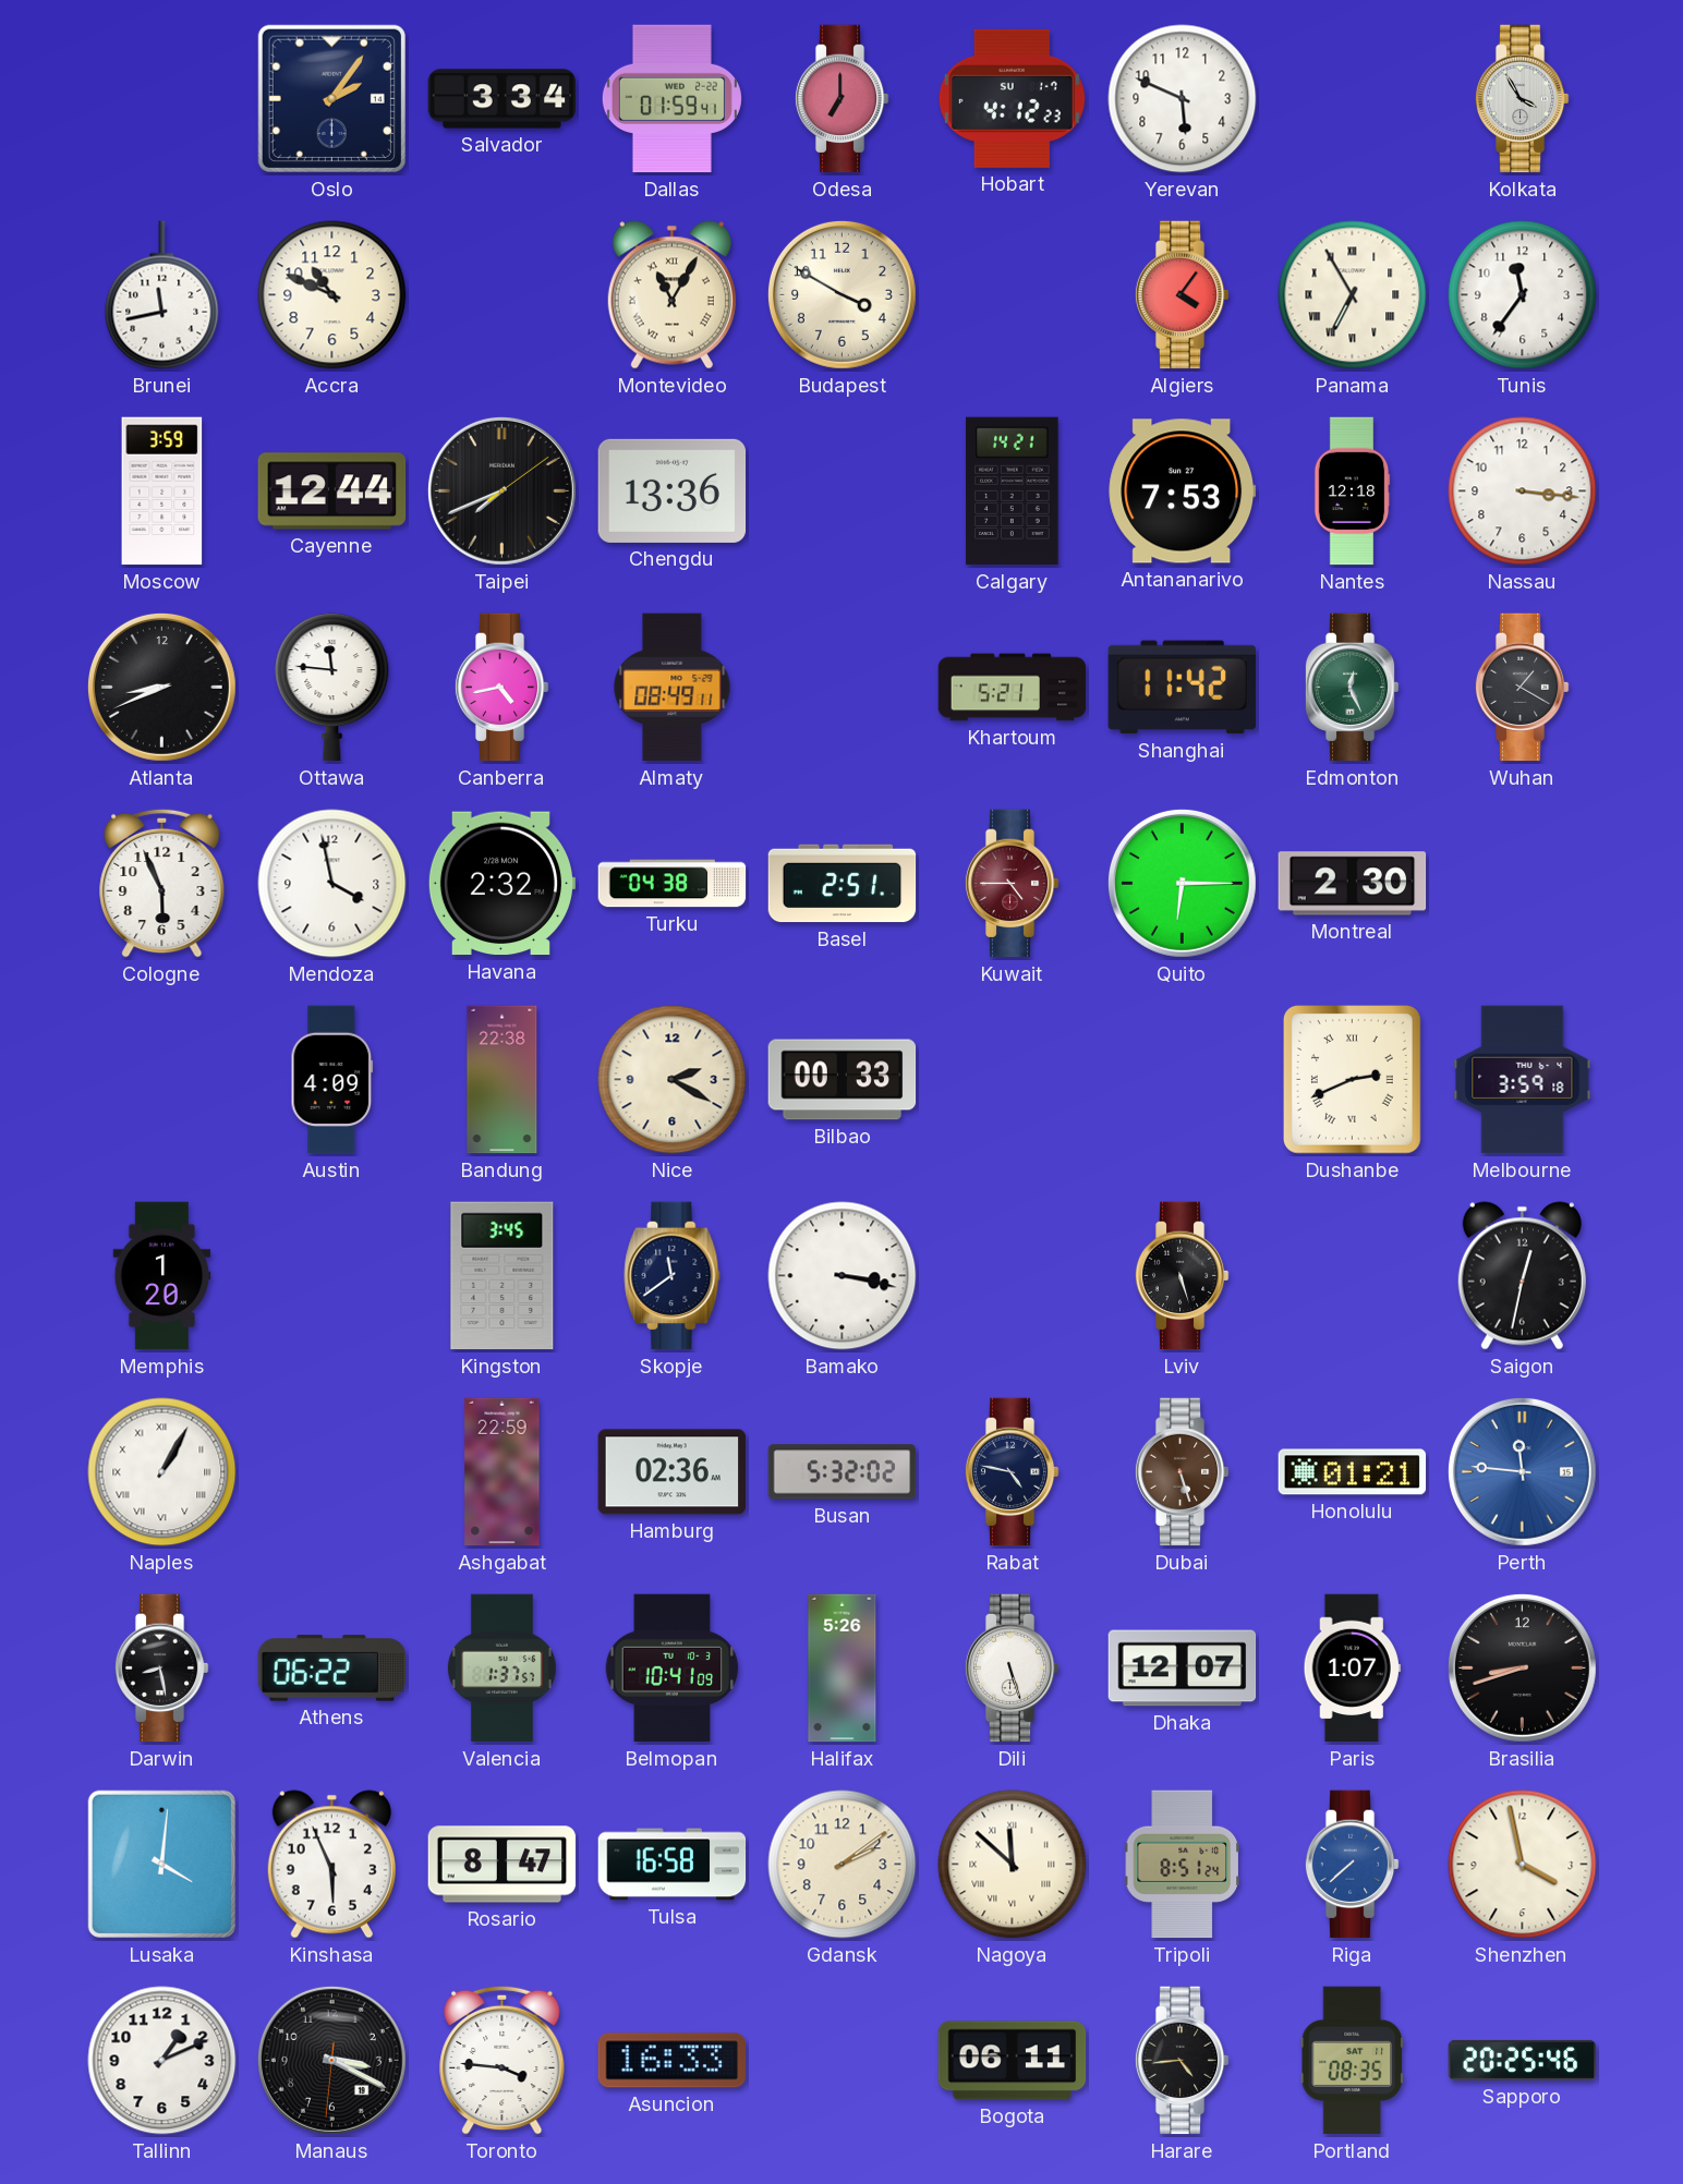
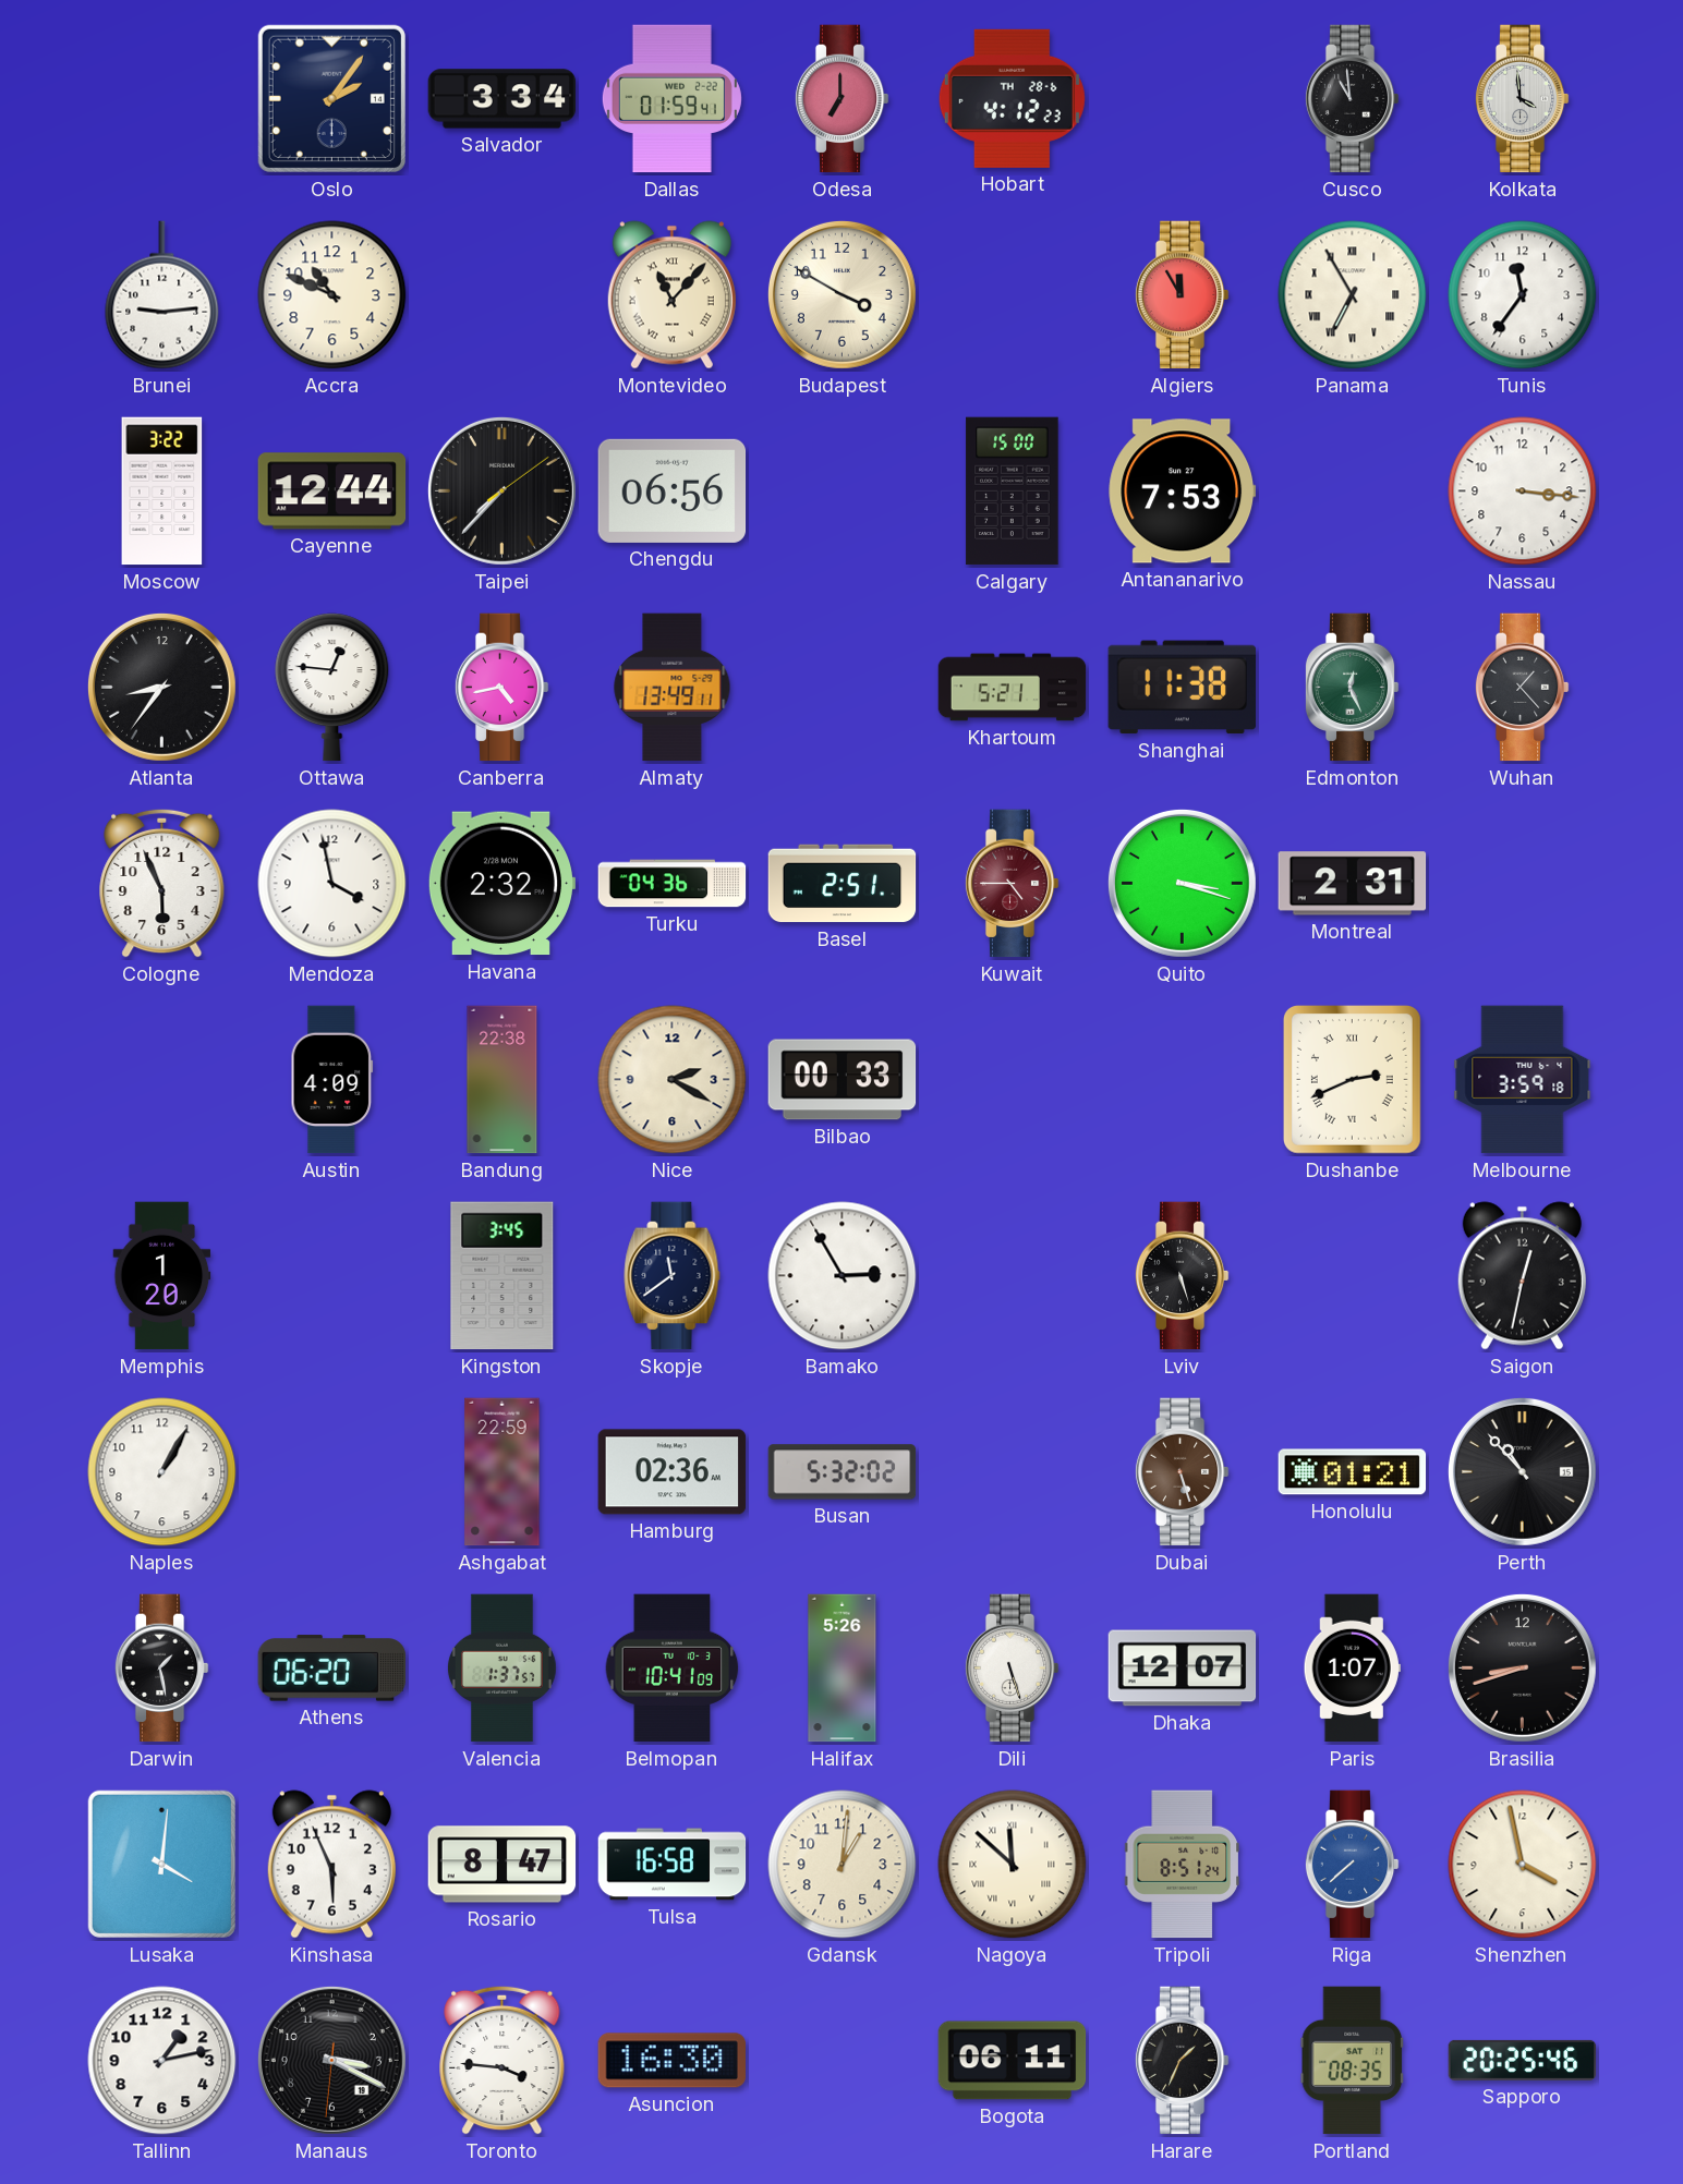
Hobart date: SU 1-7 -> TH 28-6 (1012, 98)
Yerevan: 5:49 -> none (1183, 99)
Cusco: none -> 10:59 (1352, 99)
Kolkata: 3:55 -> 3:59 (1522, 99)
Brunei: 11:43 -> 9:14 (162, 295)
Montevideo: 11:05 -> 11:07 (671, 295)
Algiers: 4:06 -> 11:55 (1182, 295)
Moscow: 3:59 -> 3:22 (162, 492)
Taipei: 7:41 -> 7:37 (501, 490)
Chengdu: 13:36 -> 06:56 (673, 490)
Calgary: 14:21 -> 15:00 (1013, 492)
Nantes: 12:18 -> none (1352, 492)
Atlanta: 8:41 -> 8:36 (161, 687)
Ottawa: 11:46 -> 12:46 (332, 688)
Almaty: 08:49 -> 13:49 (673, 688)
Shanghai: 11:42 -> 11:38 (1182, 688)
Wuhan: 1:20 -> 1:23 (1522, 688)
Turku: 04:38 -> 04:36 (673, 884)
Quito: 6:15 -> 3:18 (1182, 883)
Montreal: 2:30 -> 2:31 (1353, 884)
Bamako: 3:17 -> 2:55 (843, 1276)
Naples numerals: Roman -> Arabic (162, 1472)
Rabat: 4:47 -> none (1012, 1472)
Perth: 11:46 -> 10:53 (1522, 1471)
Perth dial: blue -> black (1522, 1471)
Darwin: 8:28 -> 1:28 (161, 1669)
Athens: 06:22 -> 06:20 (332, 1669)
Gdansk: 2:09 -> 1:01 (843, 1865)
Tallinn: 1:11 -> 1:13 (162, 2061)
Asuncion: 16:33 -> 16:30 (671, 2061)
Harare: 4:44 -> 1:34 (1182, 2061)
